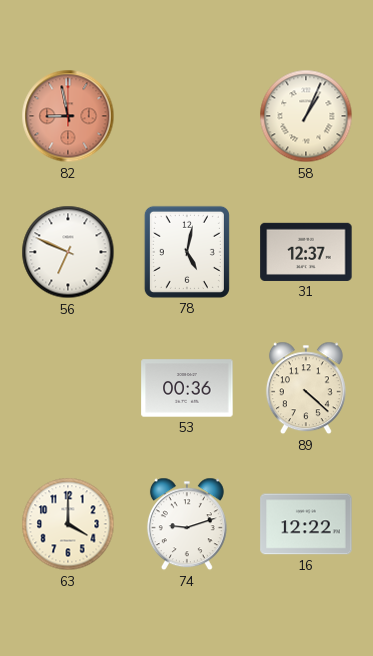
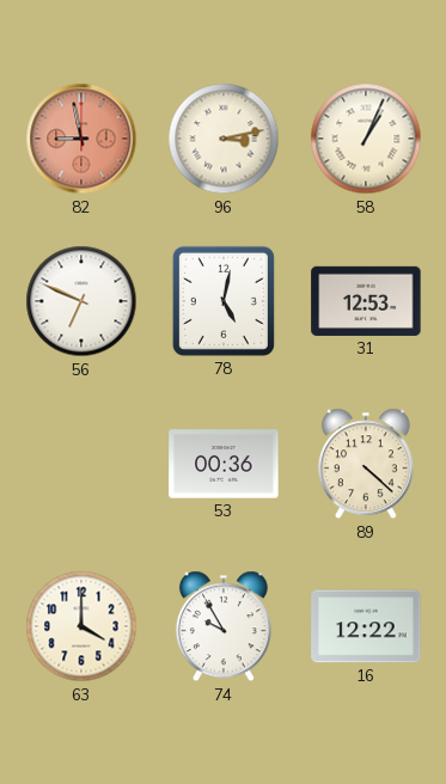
96: none -> 3:13 (224, 139)
31: 12:37 -> 12:53 (366, 301)
74: 9:12 -> 9:55 (224, 626)
